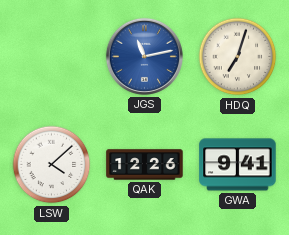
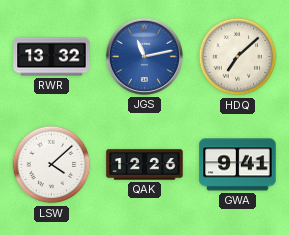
RWR: none -> 13:32 (52, 57)
HDQ: 7:03 -> 7:08 (238, 57)
